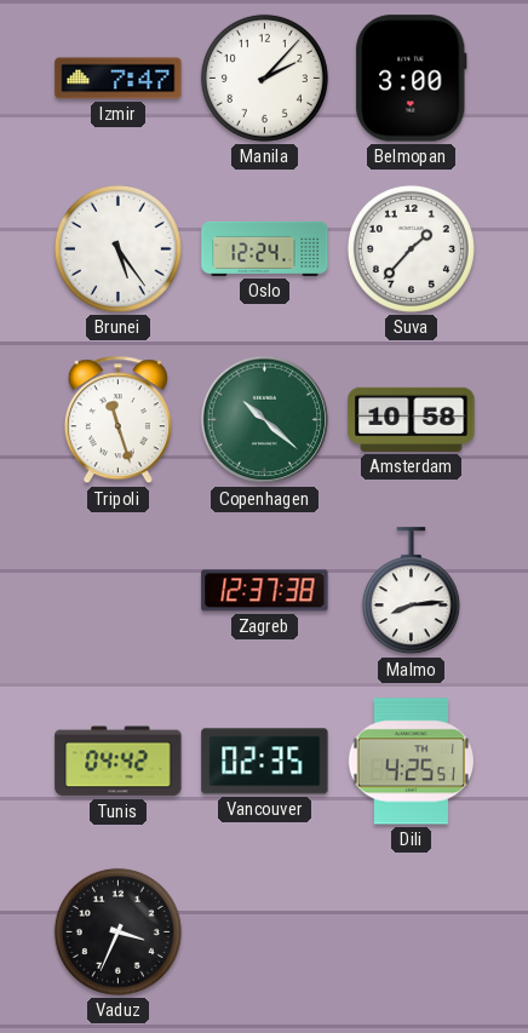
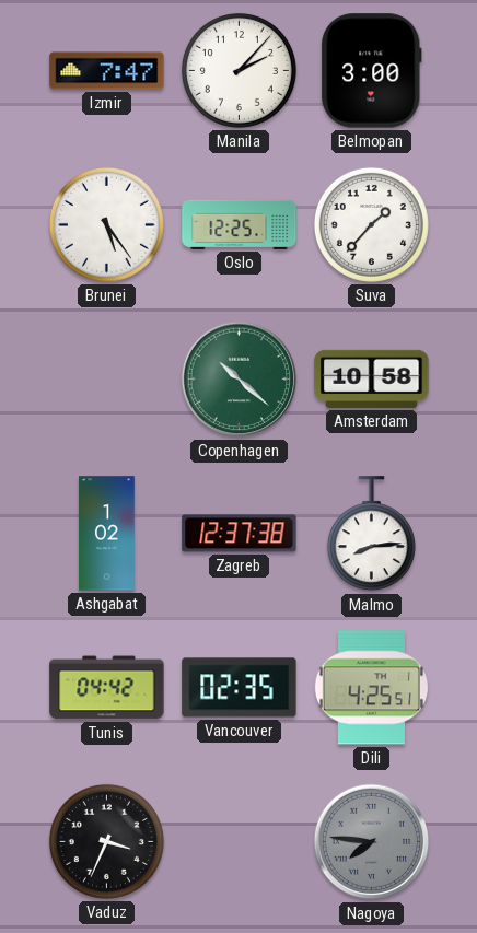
Oslo: 12:24 -> 12:25 (240, 224)
Tripoli: 11:27 -> none (117, 420)
Ashgabat: none -> 1:02 (107, 534)
Nagoya: none -> 7:46 (372, 842)
